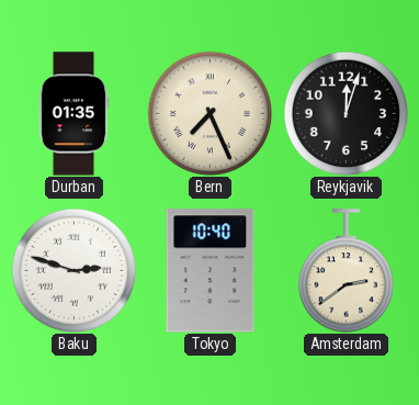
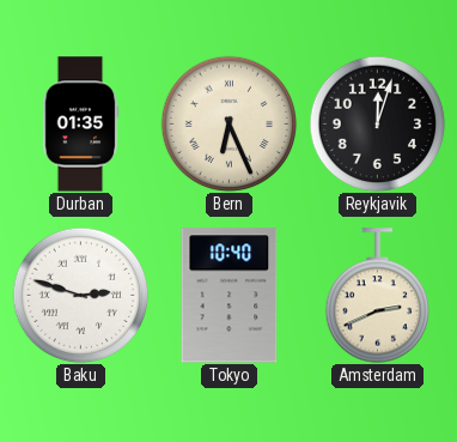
Bern: 7:26 -> 6:26 (228, 123)
Amsterdam: 2:39 -> 2:41 (377, 296)
